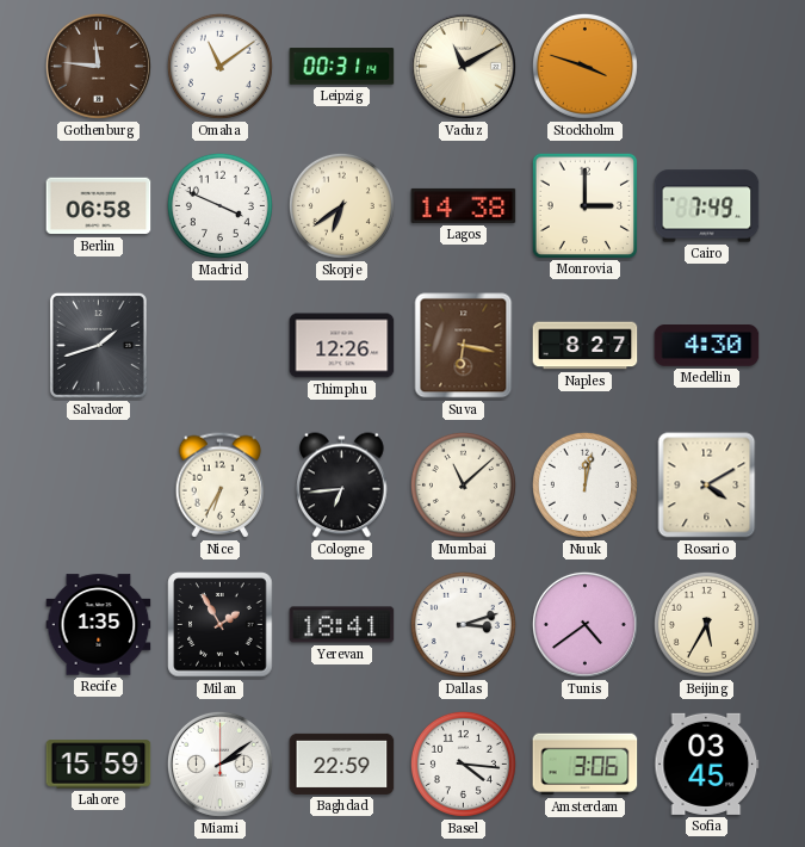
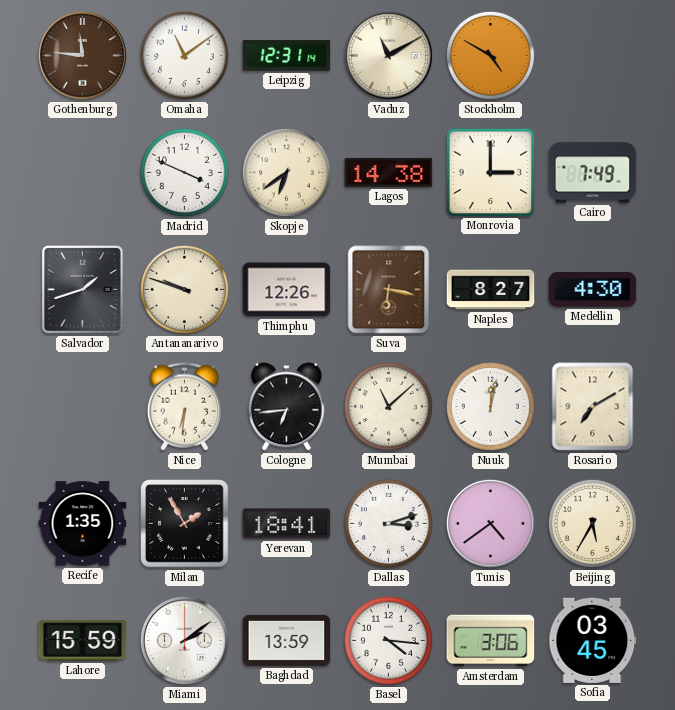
Leipzig: 00:31 -> 12:31 (287, 56)
Stockholm: 3:48 -> 4:50 (490, 55)
Berlin: 06:58 -> none (99, 206)
Antananarivo: none -> 9:48 (184, 289)
Nice: 6:35 -> 6:31 (185, 407)
Rosario: 4:10 -> 7:10 (593, 407)
Baghdad: 22:59 -> 13:59 (287, 640)
